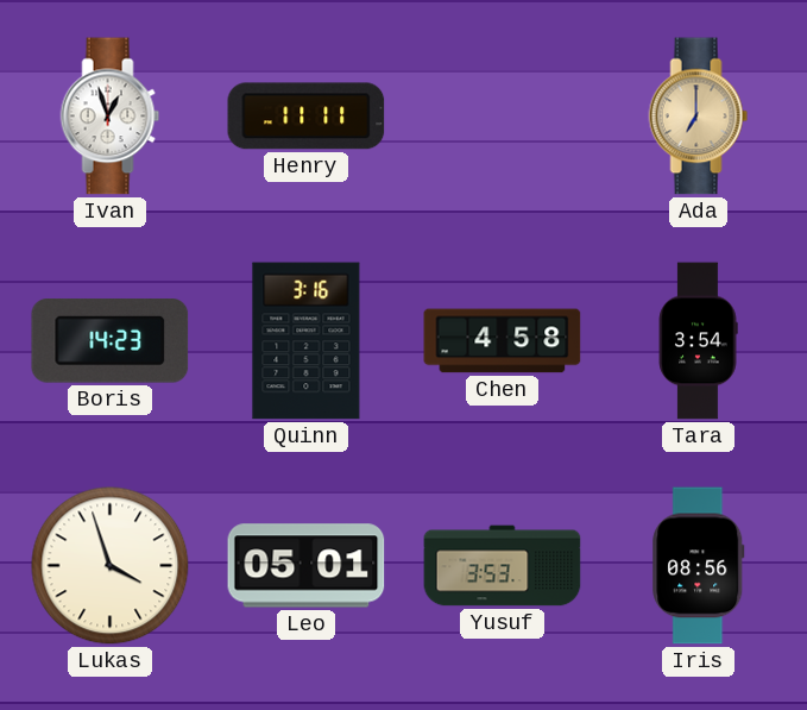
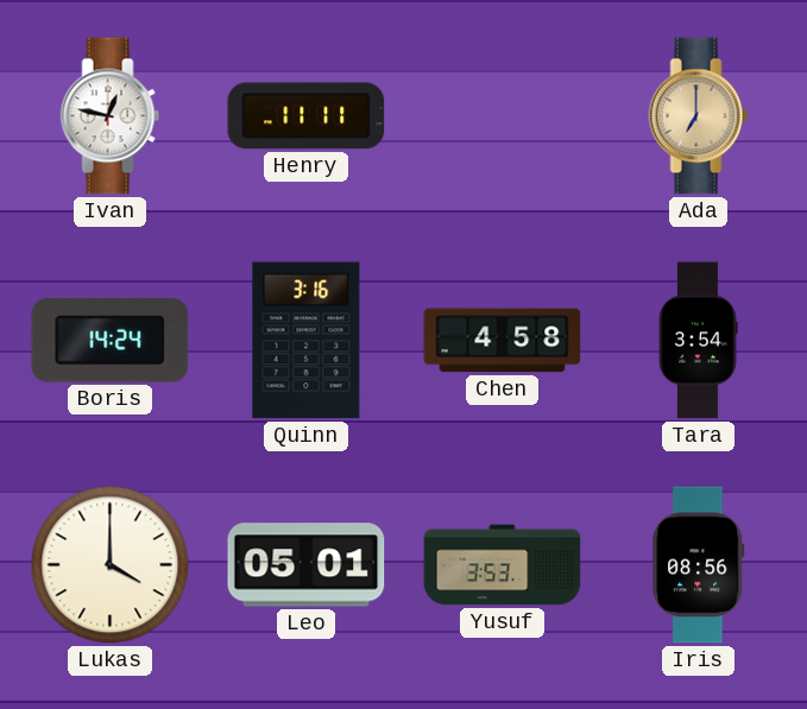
Ivan: 12:57 -> 12:47 (111, 116)
Boris: 14:23 -> 14:24 (111, 341)
Lukas: 3:57 -> 4:00 (111, 565)
